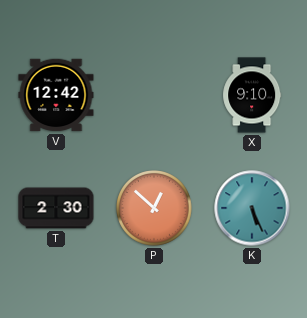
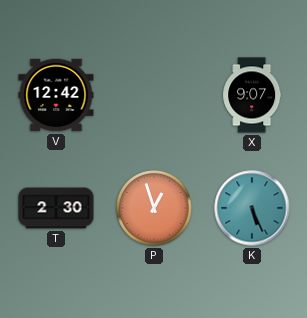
X: 9:10 -> 9:07 (252, 95)
P: 12:52 -> 12:57 (154, 208)
